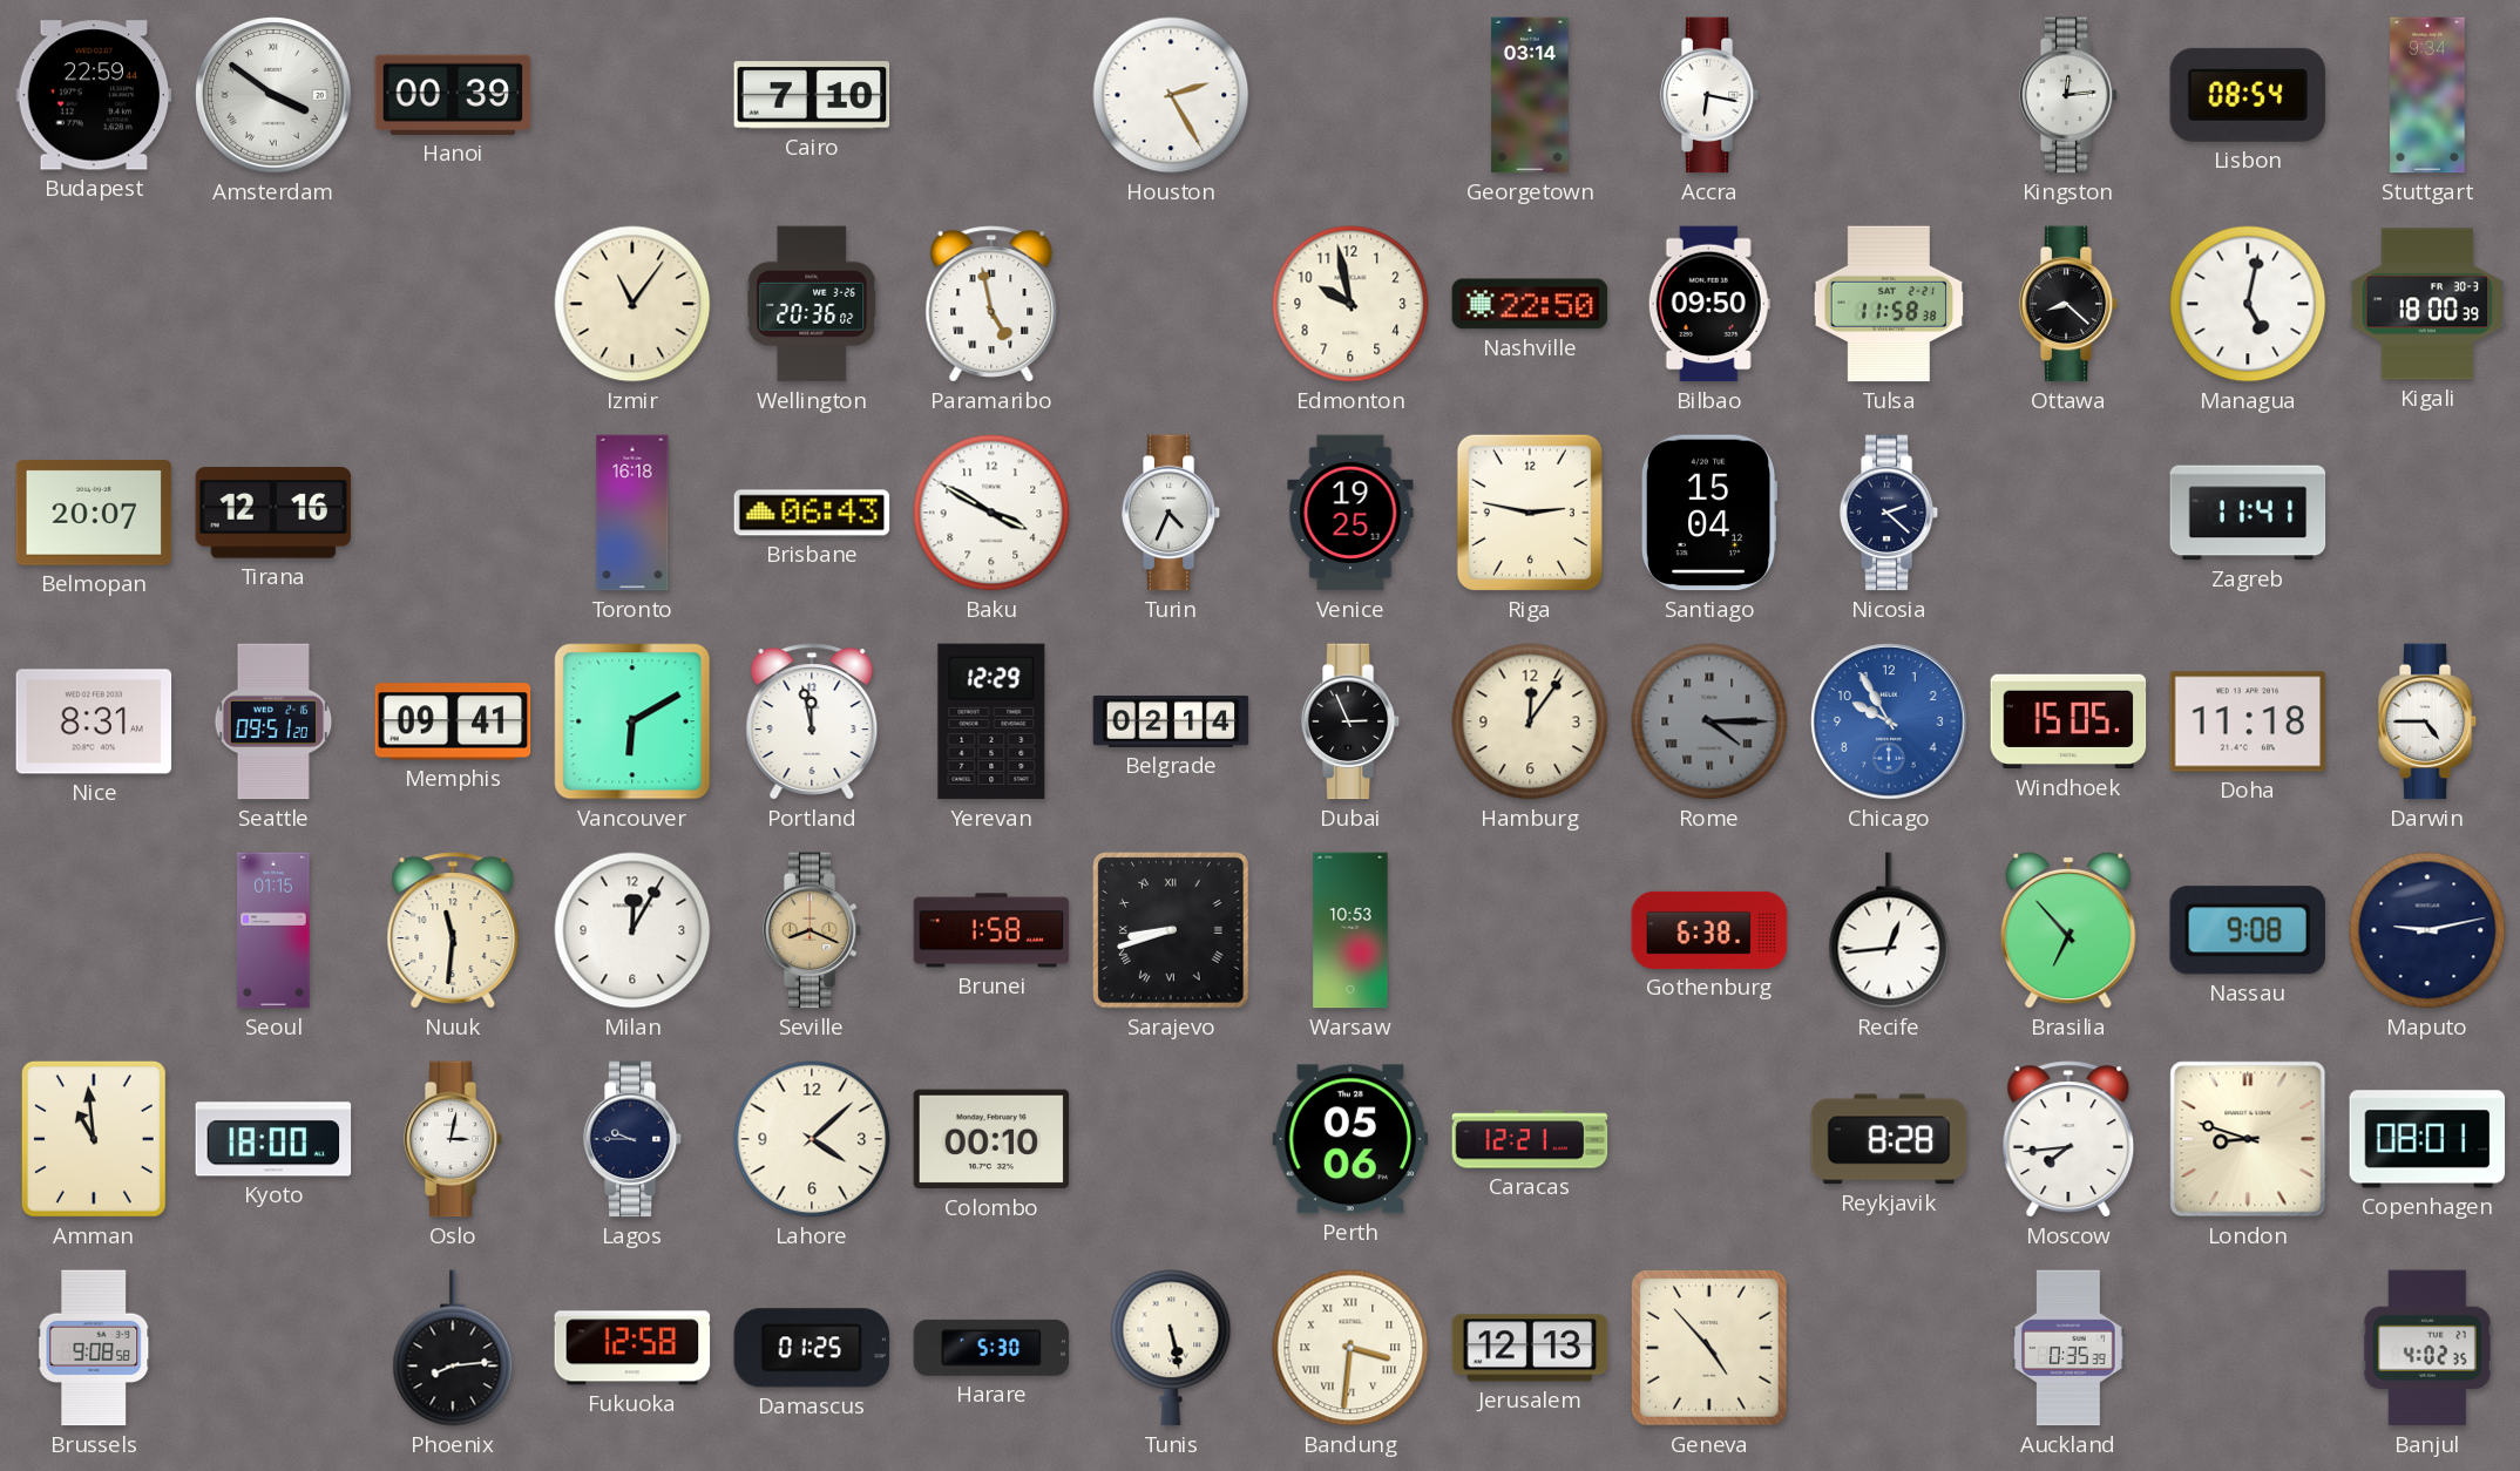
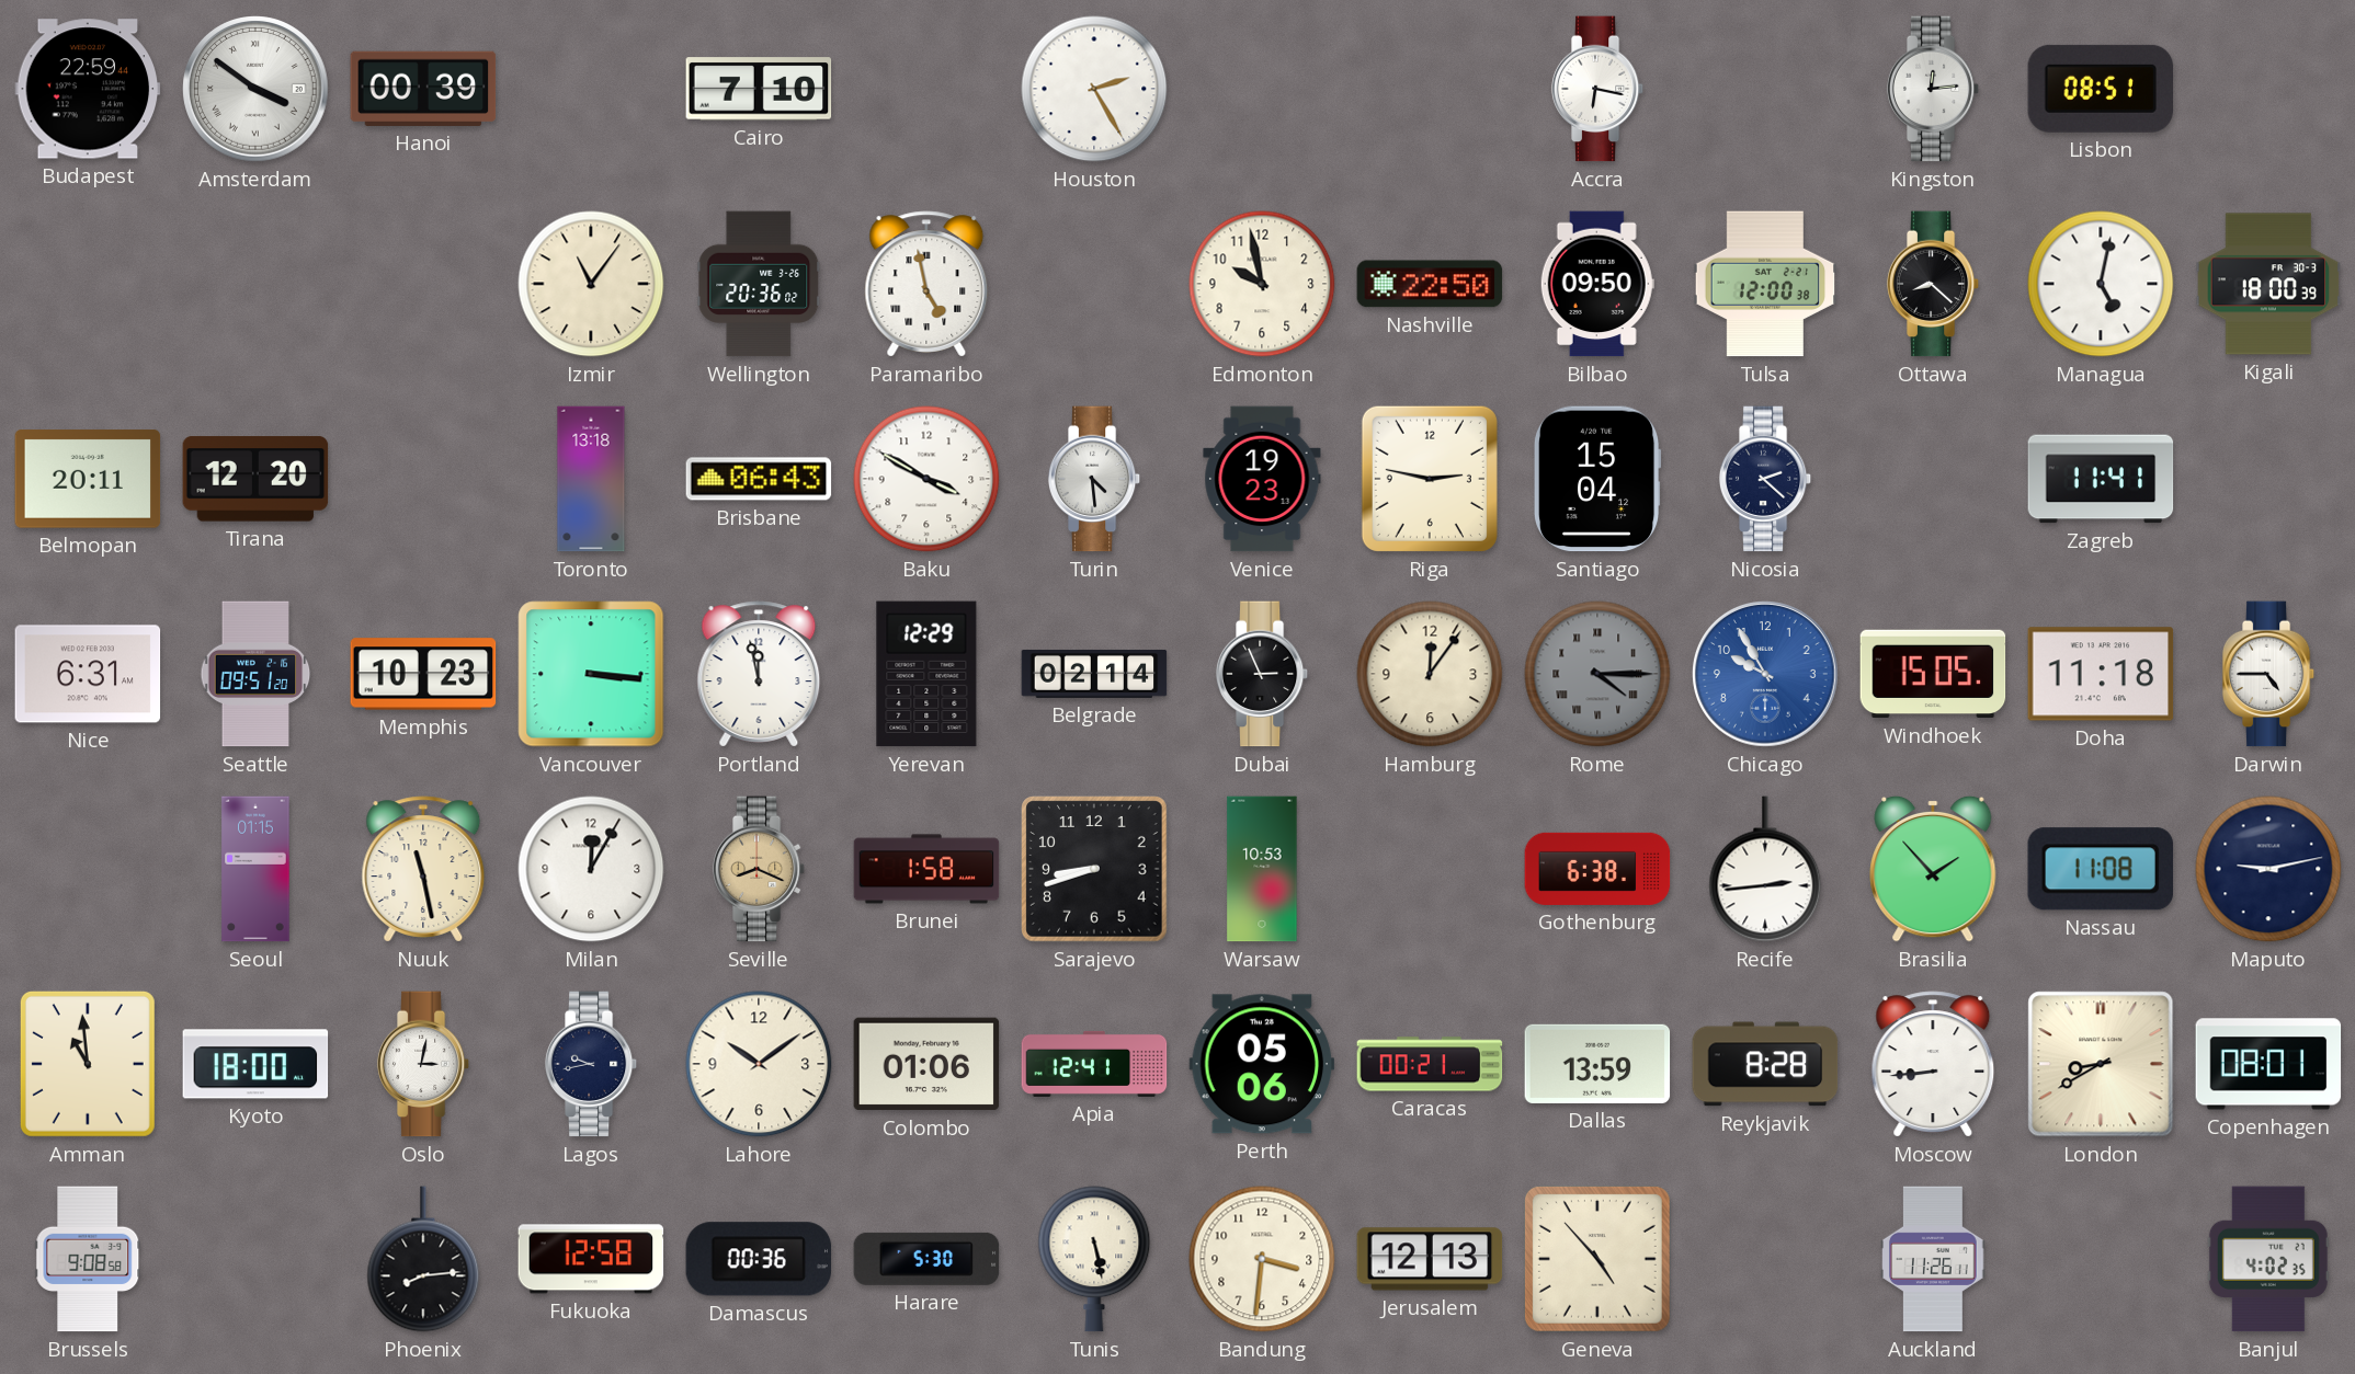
Georgetown: 03:14 -> none (1530, 95)
Lisbon: 08:54 -> 08:51 (2101, 89)
Stuttgart: 9:34 -> none (2427, 95)
Tulsa: 11:58 -> 12:00 (1765, 284)
Belmopan: 20:07 -> 20:11 (88, 479)
Tirana: 12:16 -> 12:20 (255, 479)
Toronto: 16:18 -> 13:18 (591, 479)
Turin: 4:34 -> 4:29 (1094, 479)
Venice: 19:25 -> 19:23 (1262, 479)
Nice: 8:31 -> 6:31 (88, 674)
Memphis: 09:41 -> 10:23 (423, 674)
Vancouver: 6:10 -> 3:16 (591, 674)
Nuuk: 11:31 -> 11:28 (423, 869)
Sarajevo numerals: Roman -> Arabic (1094, 869)
Recife: 12:44 -> 2:44 (1765, 869)
Brasilia: 6:53 -> 1:53 (1933, 869)
Nassau: 9:08 -> 11:08 (2101, 869)
Lagos: 9:45 -> 9:43 (591, 1064)
Lahore: 4:08 -> 10:09 (759, 1064)
Colombo: 00:10 -> 01:06 (926, 1064)
Apia: none -> 12:41 (1094, 1064)
Caracas: 12:21 -> 00:21 (1430, 1064)
Dallas: none -> 13:59 (1597, 1064)
Moscow: 7:44 -> 8:44 (1933, 1064)
London: 8:48 -> 8:40 (2101, 1064)
Damascus: 01:25 -> 00:36 (759, 1259)
Bandung numerals: Roman -> Arabic (1262, 1259)
Auckland: 0:35 -> 11:26 (1933, 1259)
